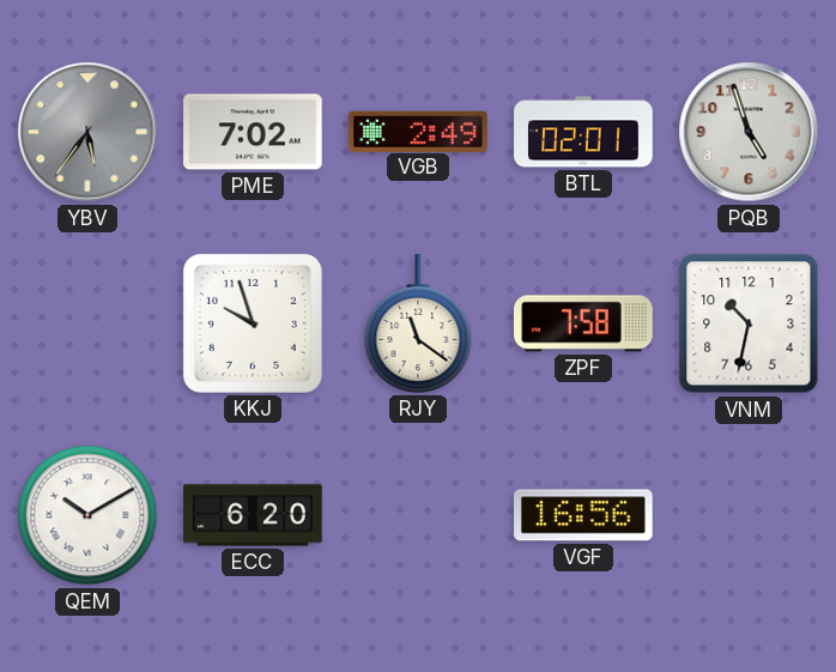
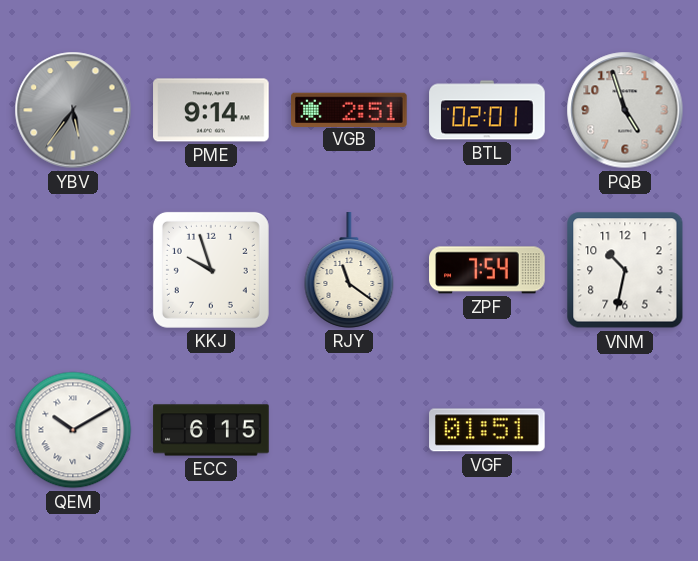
PME: 7:02 -> 9:14 (211, 110)
VGB: 2:49 -> 2:51 (349, 109)
ZPF: 7:58 -> 7:54 (487, 270)
ECC: 6:20 -> 6:15 (211, 430)
VGF: 16:56 -> 01:51 (487, 430)
